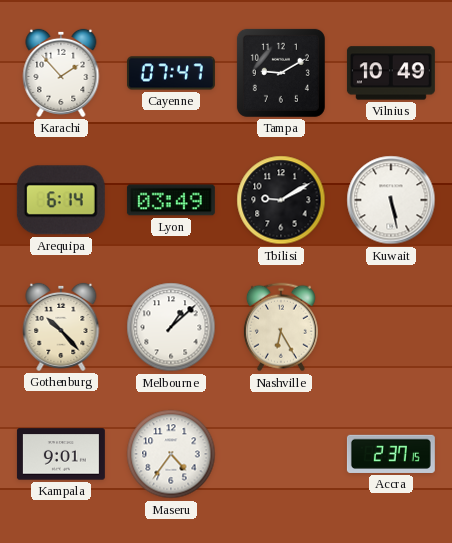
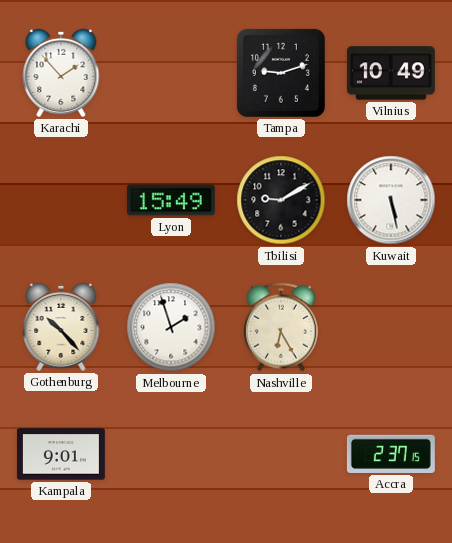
Cayenne: 07:47 -> none (171, 73)
Tampa: 9:10 -> 9:12 (281, 73)
Arequipa: 6:14 -> none (61, 200)
Lyon: 03:49 -> 15:49 (171, 200)
Melbourne: 1:08 -> 1:57 (171, 327)
Maseru: 4:36 -> none (171, 454)
